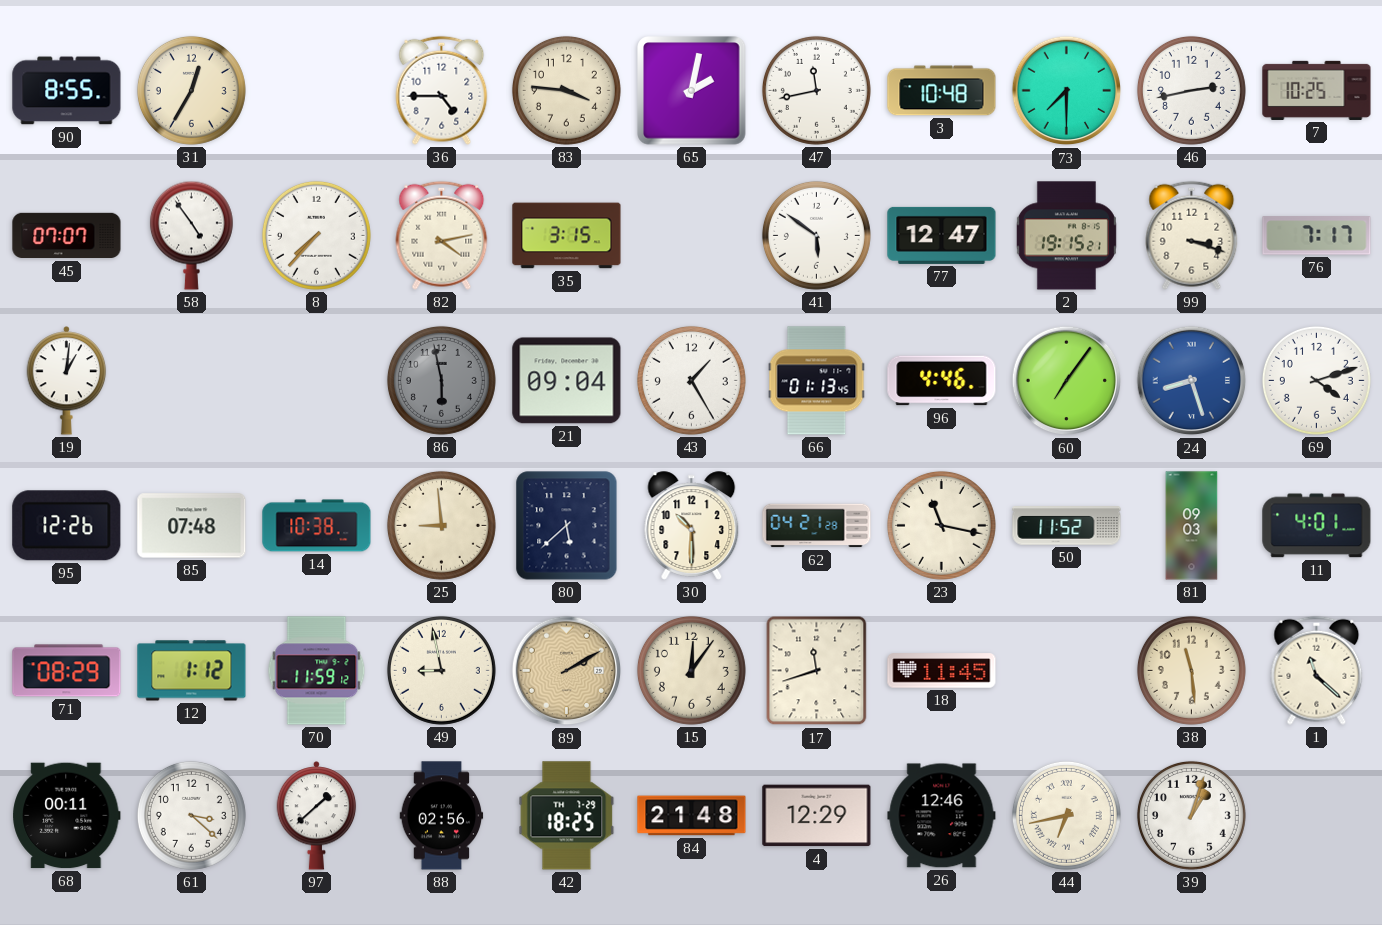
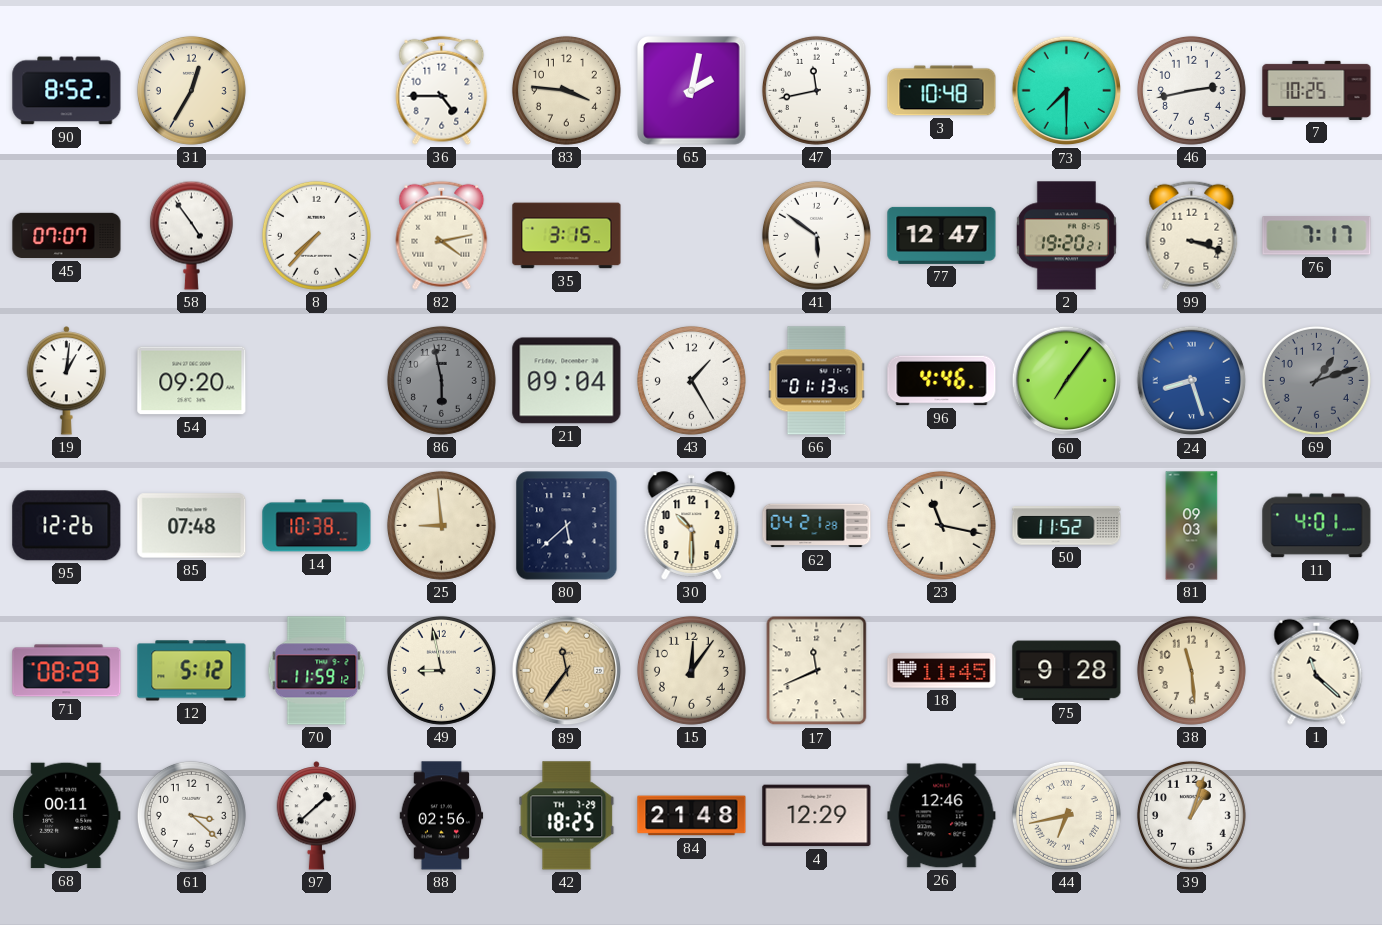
90: 8:55 -> 8:52 (67, 91)
2: 19:15 -> 19:20 (1066, 236)
54: none -> 09:20 (192, 381)
69: 4:12 -> 1:12 (1316, 380)
69 dial: white -> grey (1316, 380)
12: 1:12 -> 5:12 (192, 671)
89: 2:10 -> 11:36 (567, 671)
17: 11:42 -> 11:41 (817, 671)
75: none -> 9:28 (1067, 671)
